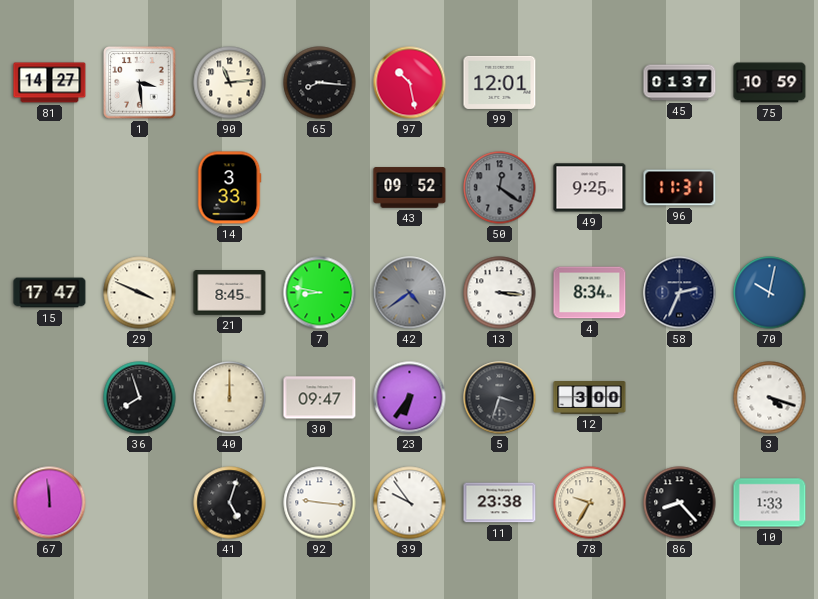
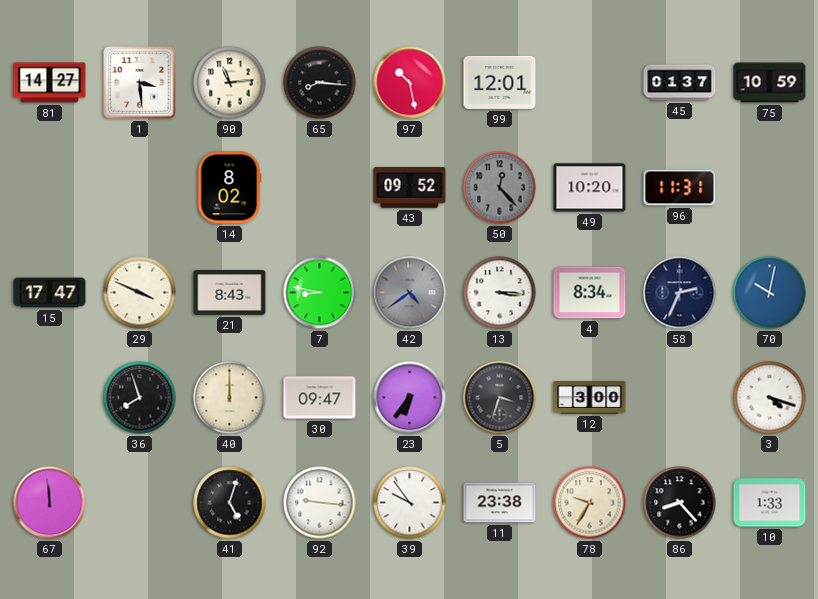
14: 3:33 -> 8:02 (229, 188)
50: 12:21 -> 12:23 (500, 188)
49: 9:25 -> 10:20 (590, 188)
21: 8:45 -> 8:43 (230, 293)
